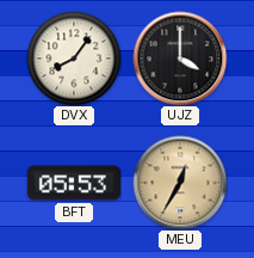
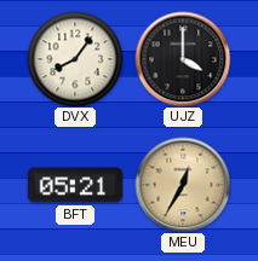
BFT: 05:53 -> 05:21 (75, 185)
